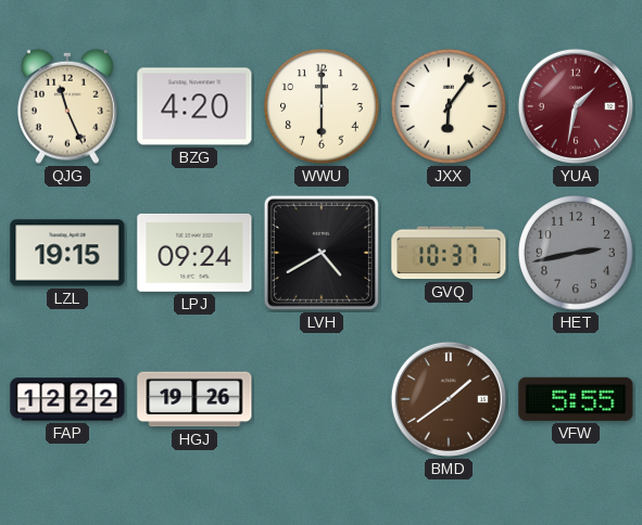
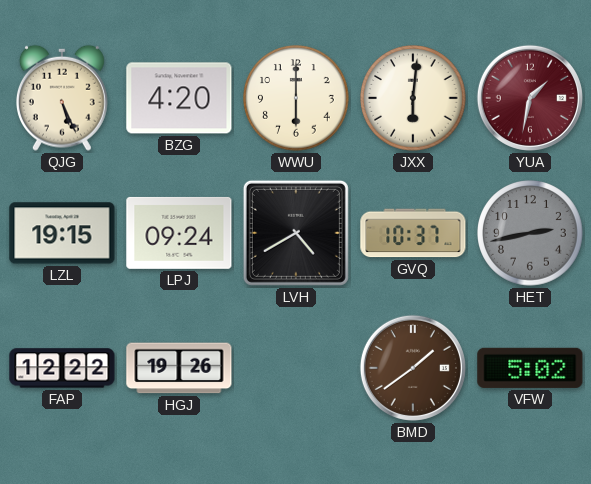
QJG: 11:26 -> 5:26 (62, 98)
JXX: 6:06 -> 6:01 (413, 98)
VFW: 5:55 -> 5:02 (530, 368)
